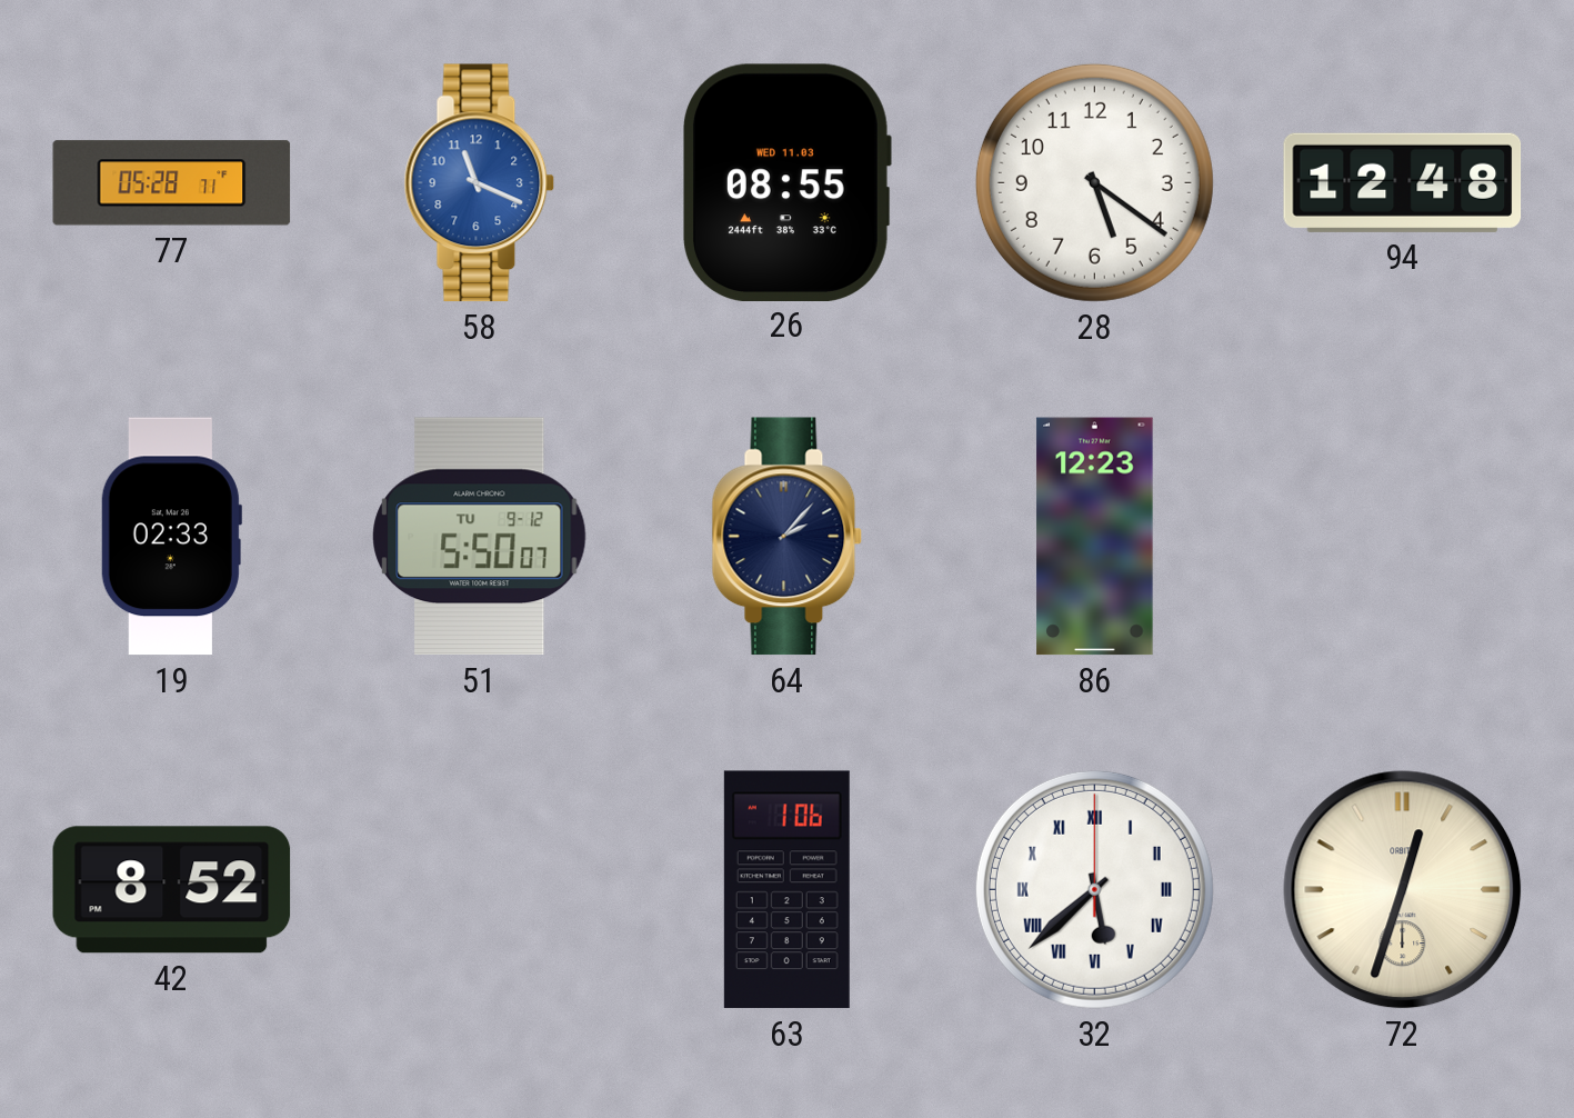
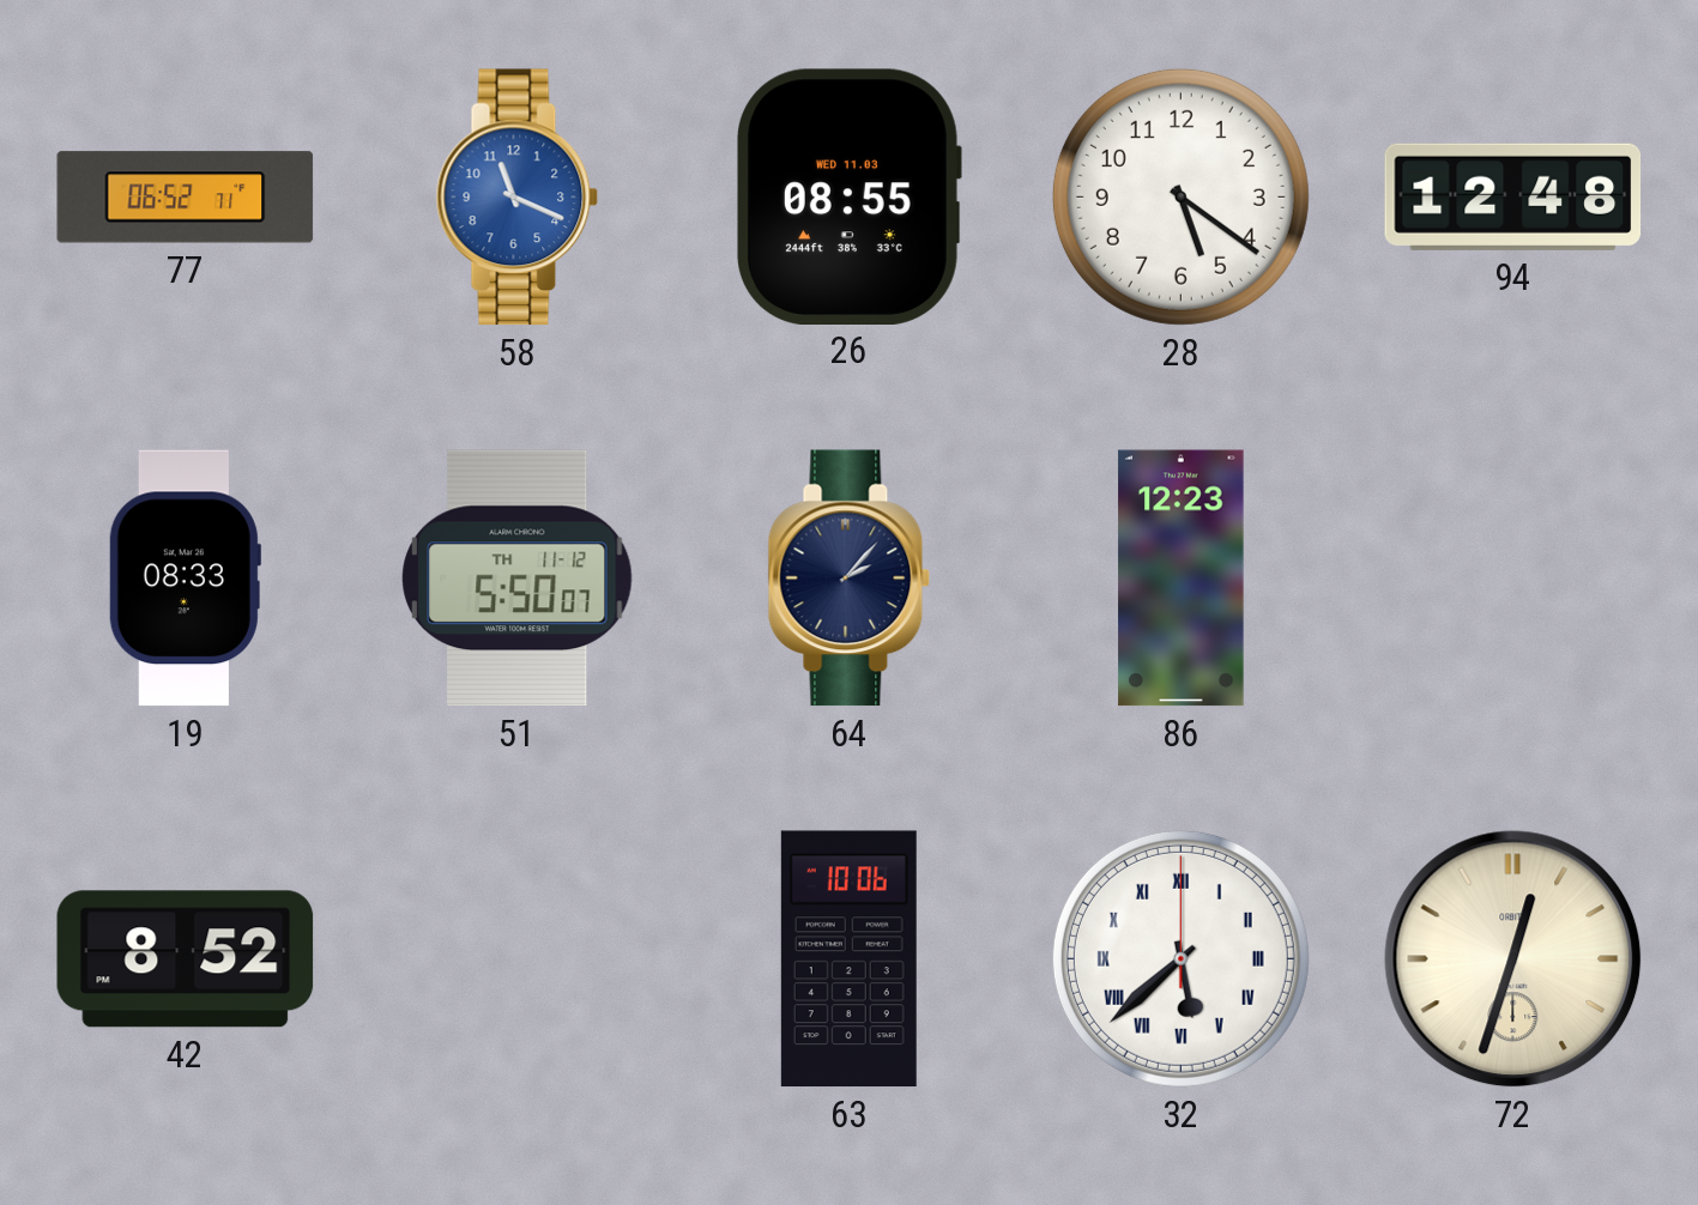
77: 05:28 -> 06:52 (186, 198)
19: 02:33 -> 08:33 (185, 579)
51 date: TU 9-12 -> TH 11-12 (518, 579)
63: 1:06 -> 10:06 (848, 959)
